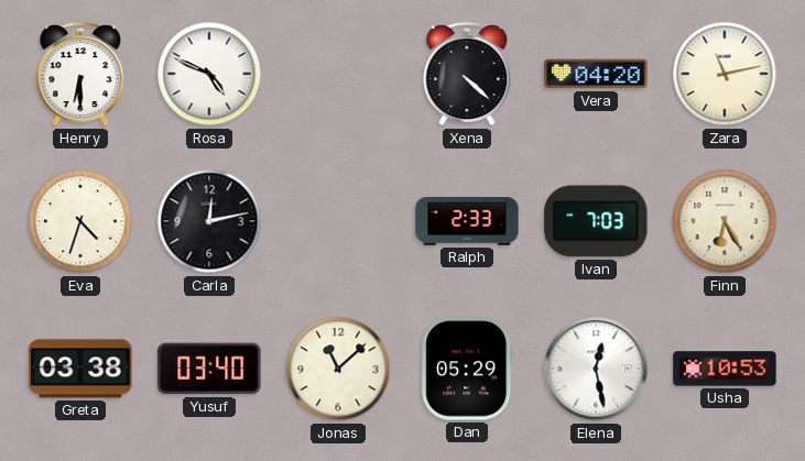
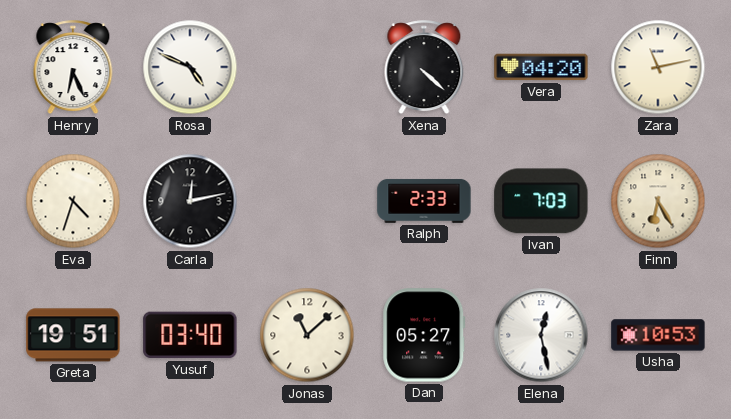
Henry: 6:30 -> 6:26 (73, 68)
Greta: 03:38 -> 19:51 (73, 335)
Dan: 05:29 -> 05:27 (424, 335)
